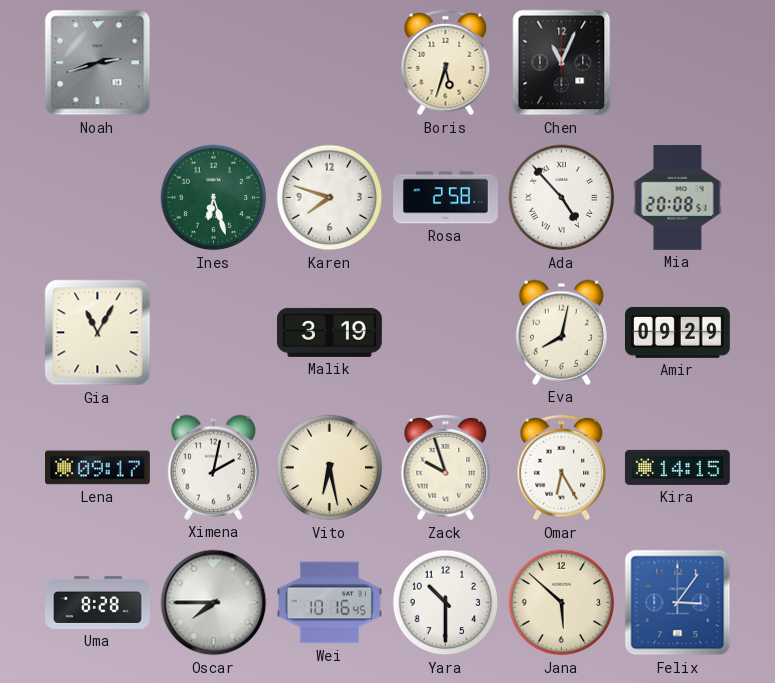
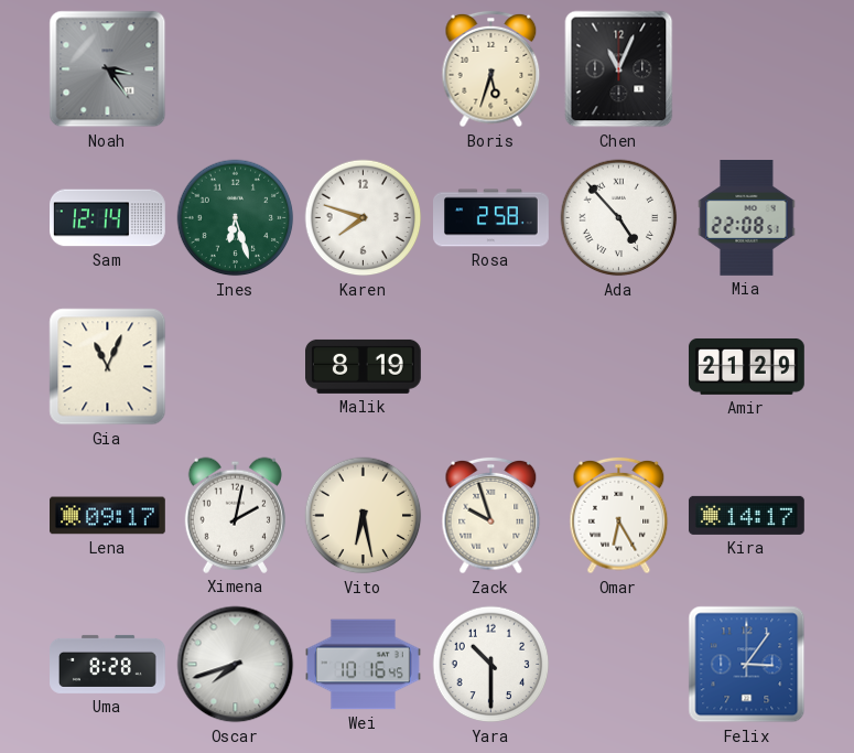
Noah: 2:42 -> 3:24 (108, 69)
Sam: none -> 12:14 (108, 218)
Mia: 20:08 -> 22:08 (747, 218)
Gia: 11:05 -> 11:04 (108, 367)
Malik: 3:19 -> 8:19 (364, 366)
Eva: 8:02 -> none (561, 332)
Amir: 09:29 -> 21:29 (747, 366)
Kira: 14:15 -> 14:17 (746, 515)
Oscar: 7:45 -> 7:42 (236, 665)
Jana: 5:52 -> none (562, 603)
